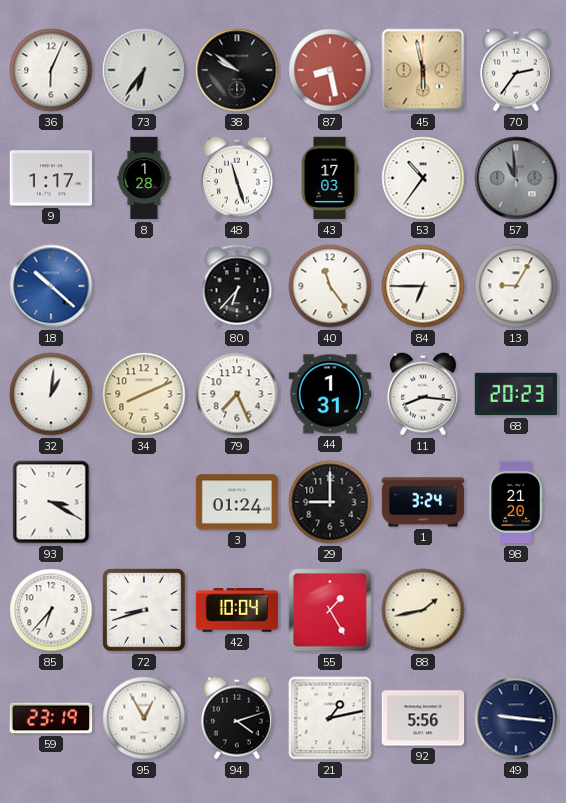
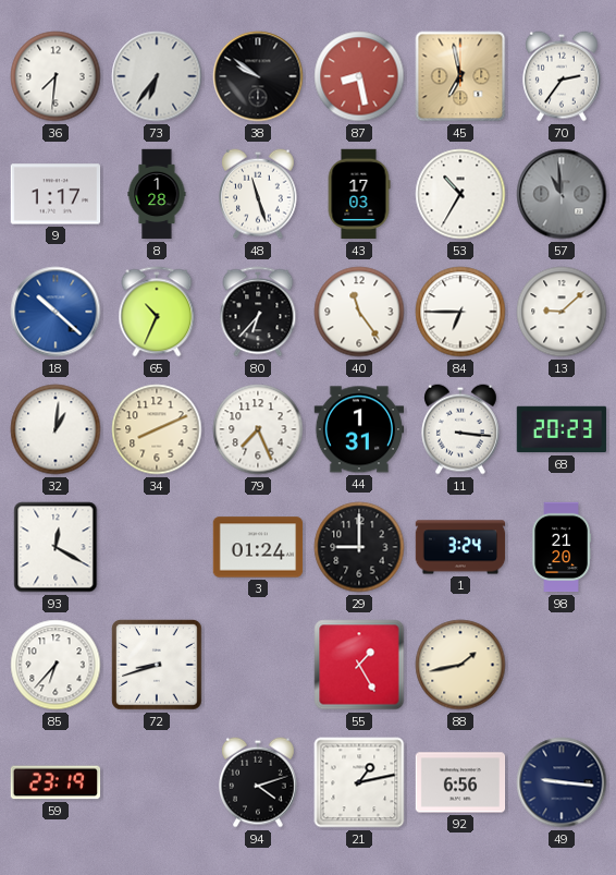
36: 6:04 -> 7:31 (56, 76)
45: 5:58 -> 6:58 (460, 76)
53: 10:36 -> 10:35 (460, 194)
65: none -> 10:34 (157, 312)
13: 9:05 -> 9:08 (562, 312)
11: 8:16 -> 3:16 (461, 429)
93: 3:20 -> 12:20 (56, 547)
42: 10:04 -> none (237, 610)
95: 12:55 -> none (144, 718)
92: 5:56 -> 6:56 (460, 782)
